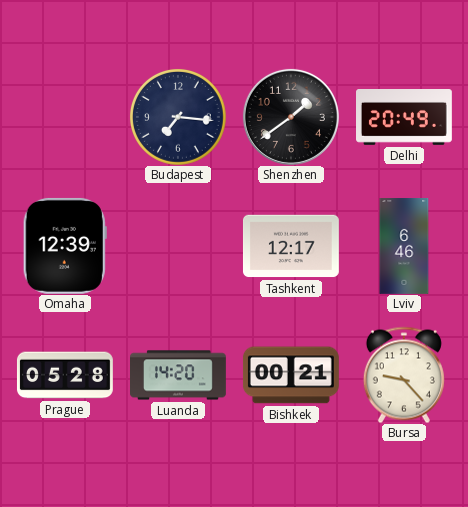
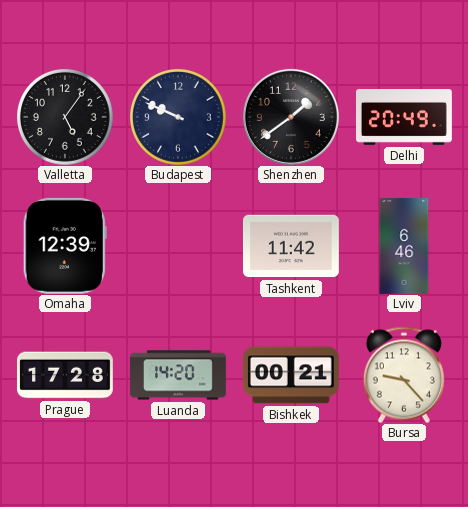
Valletta: none -> 5:06 (65, 117)
Budapest: 7:16 -> 9:49 (178, 117)
Tashkent: 12:17 -> 11:42 (291, 246)
Prague: 05:28 -> 17:28 (65, 375)
